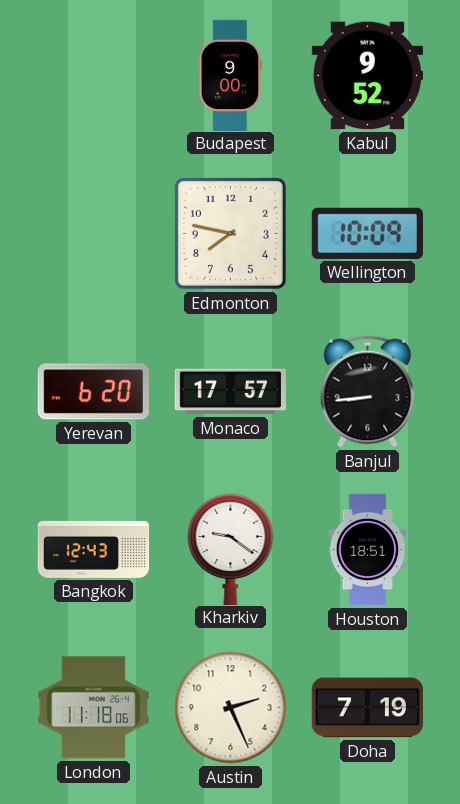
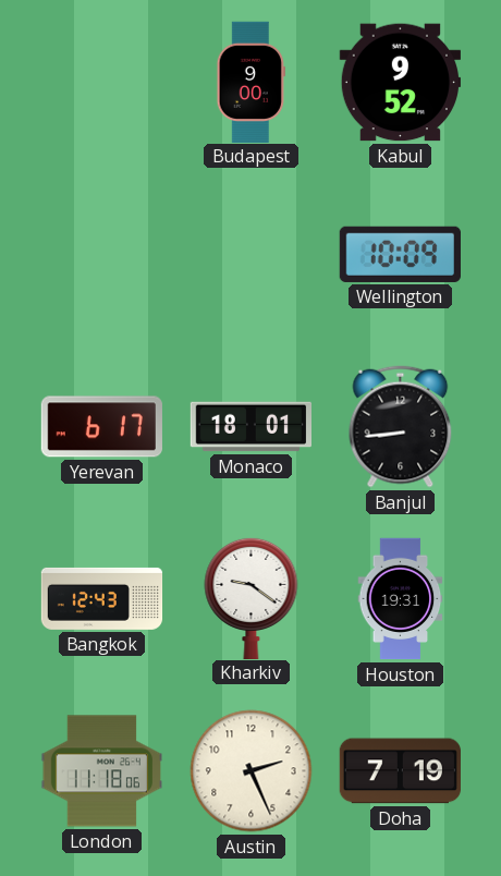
Edmonton: 7:47 -> none (230, 233)
Yerevan: 6:20 -> 6:17 (101, 427)
Monaco: 17:57 -> 18:01 (250, 427)
Houston: 18:51 -> 19:31 (401, 599)
